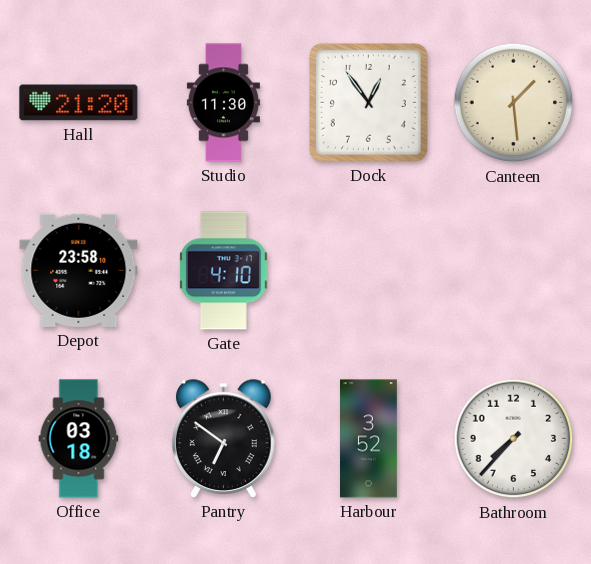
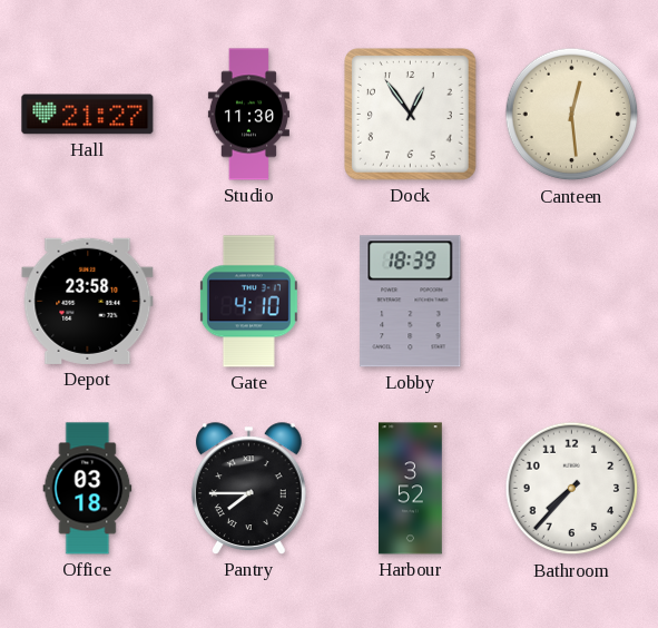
Hall: 21:20 -> 21:27 (88, 115)
Canteen: 1:29 -> 12:29 (572, 115)
Lobby: none -> 18:39 (411, 302)
Pantry: 6:51 -> 7:45 (249, 489)
